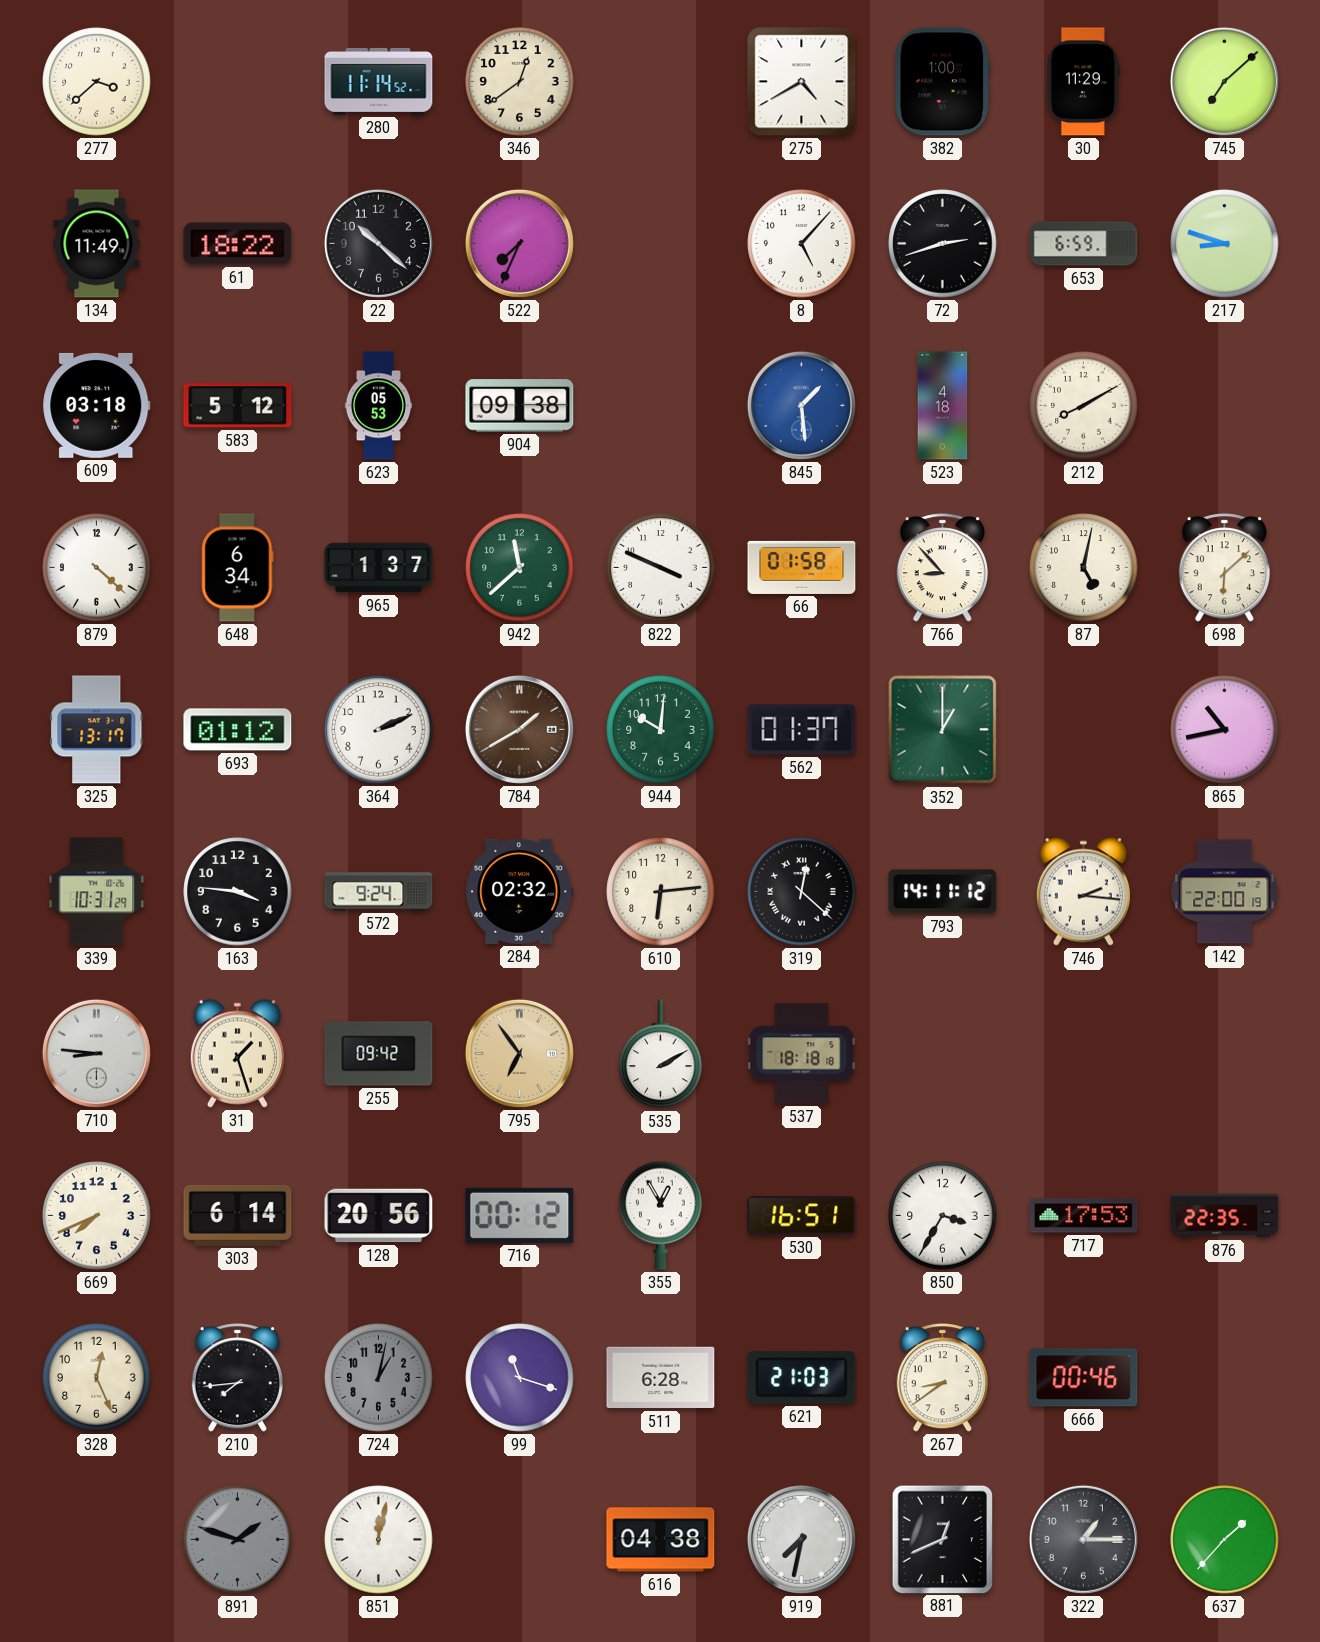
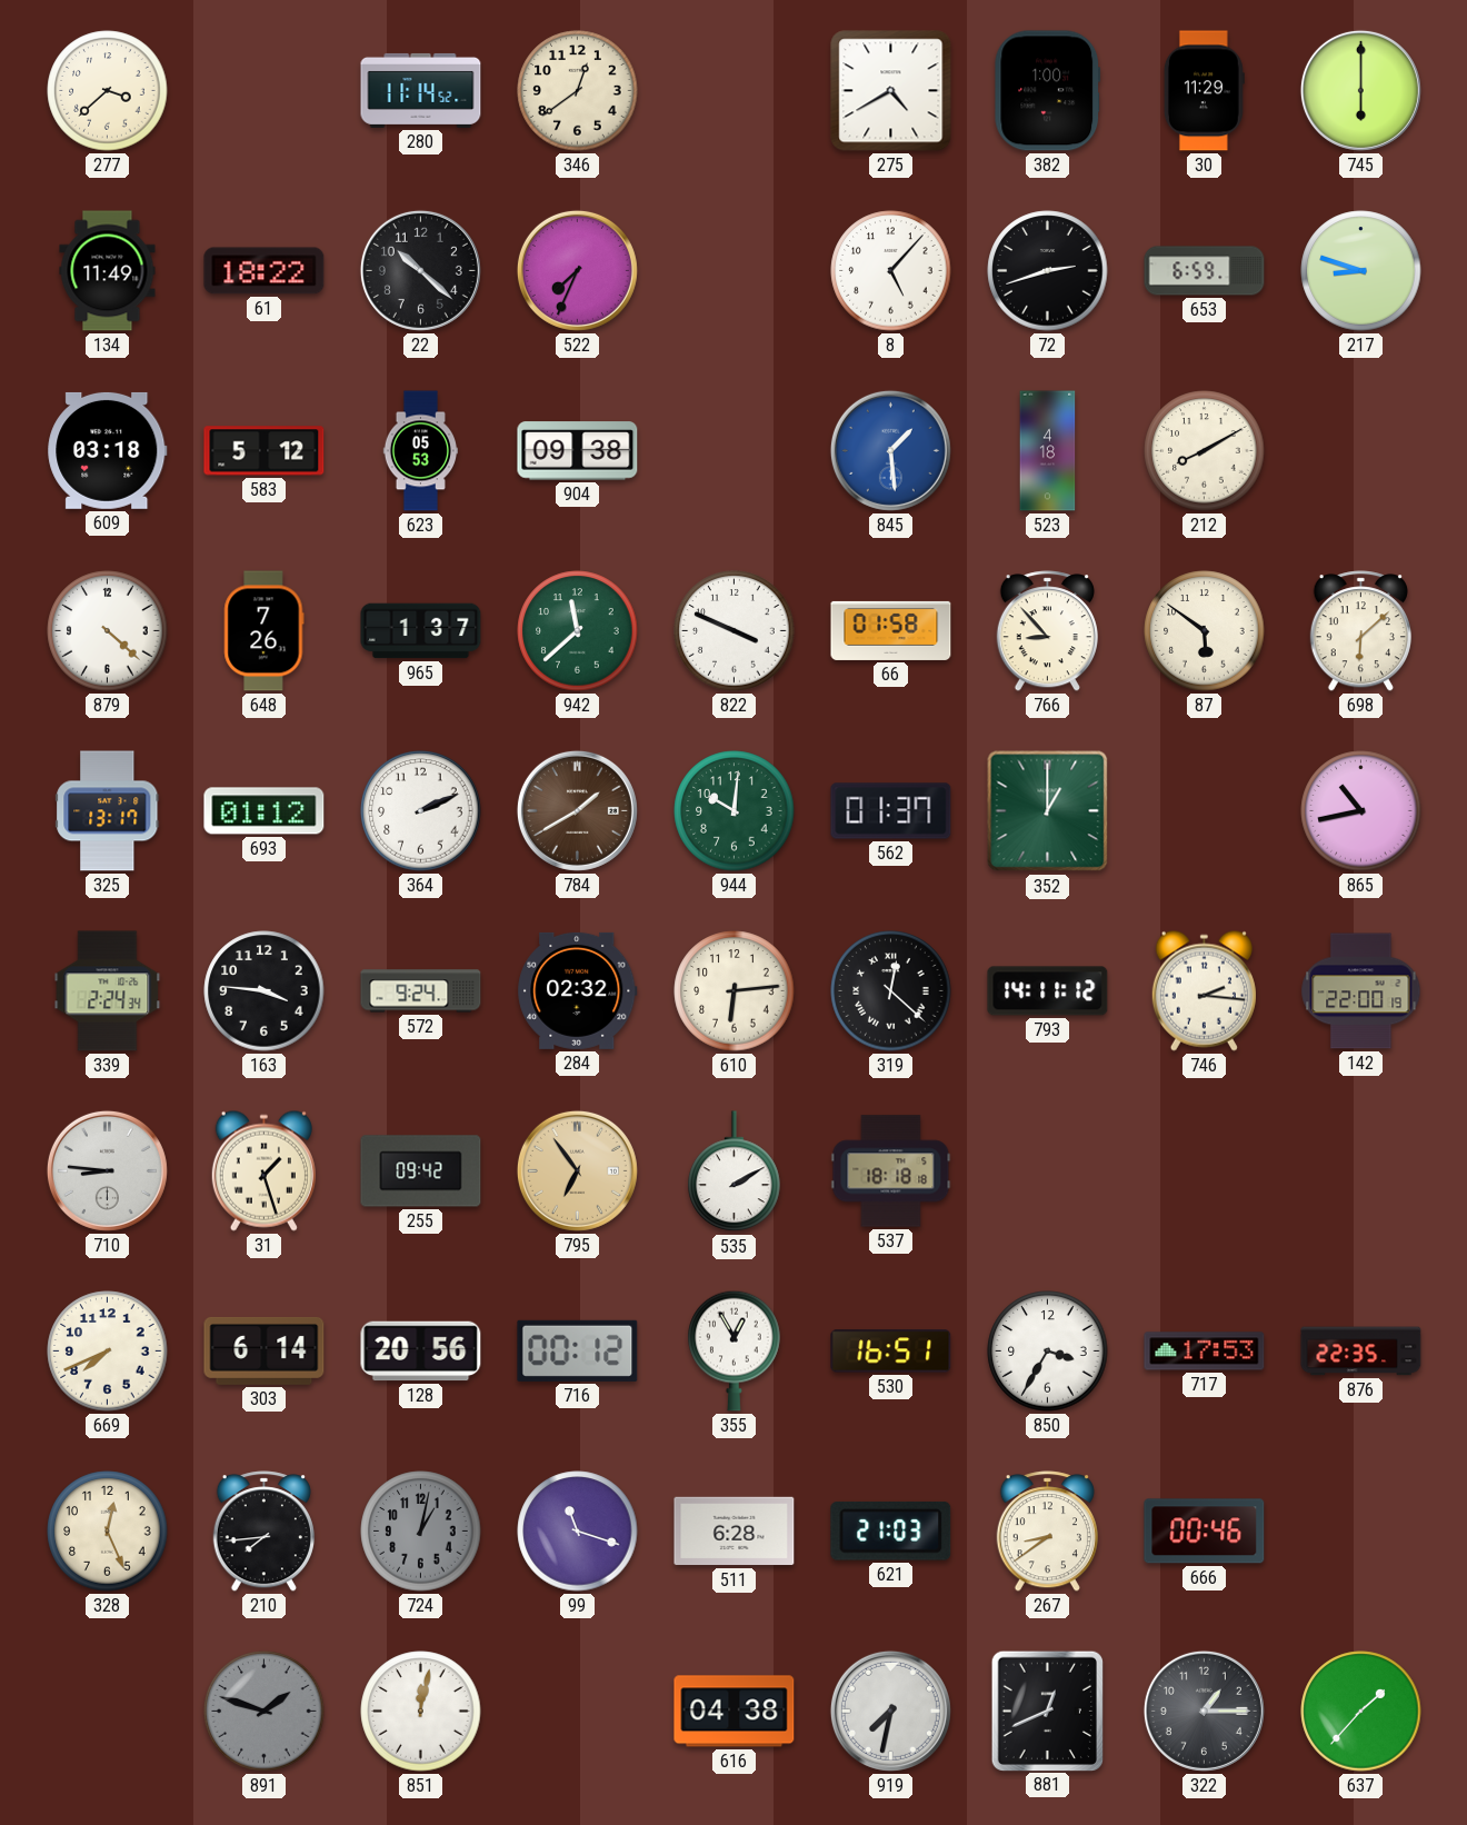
745: 7:08 -> 6:00 (1360, 90)
648: 6:34 -> 7:26 (265, 631)
87: 5:02 -> 5:51 (1205, 631)
339: 10:31 -> 2:24 (108, 991)
